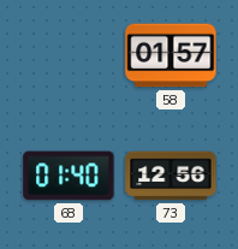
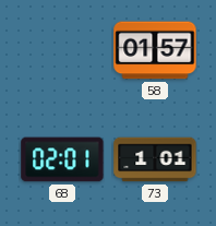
68: 01:40 -> 02:01 (62, 159)
73: 12:56 -> 1:01 (155, 159)
